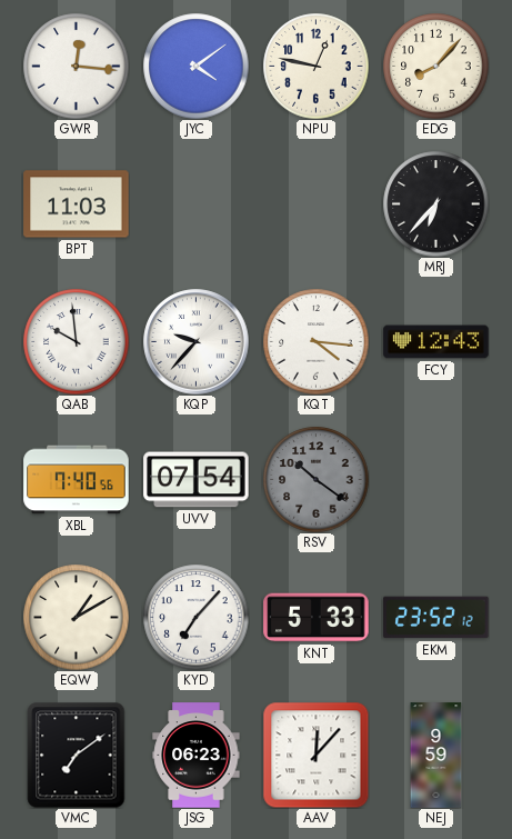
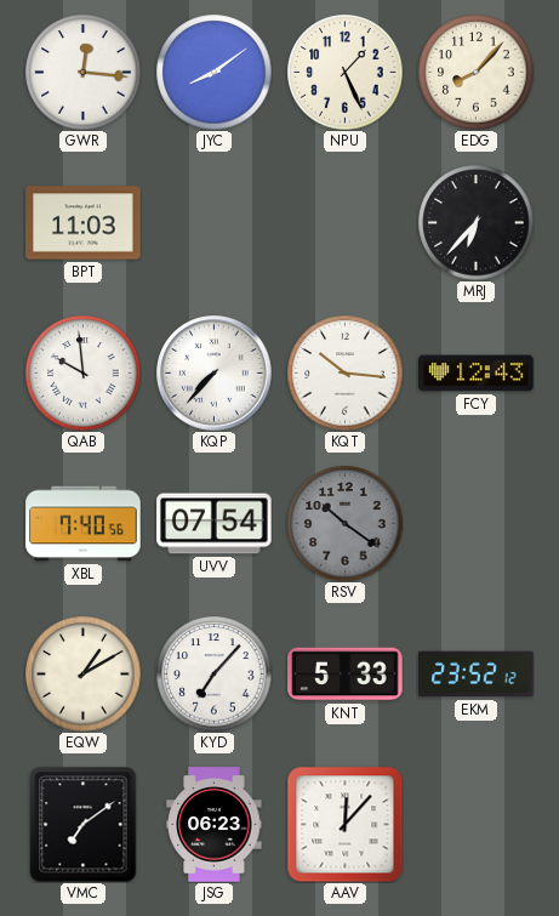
JYC: 4:09 -> 8:09 (213, 72)
NPU: 12:47 -> 1:26 (344, 72)
KQP: 9:37 -> 7:37 (215, 374)
KQT: 4:16 -> 10:16 (344, 372)
NEJ: 9:59 -> none (436, 756)
